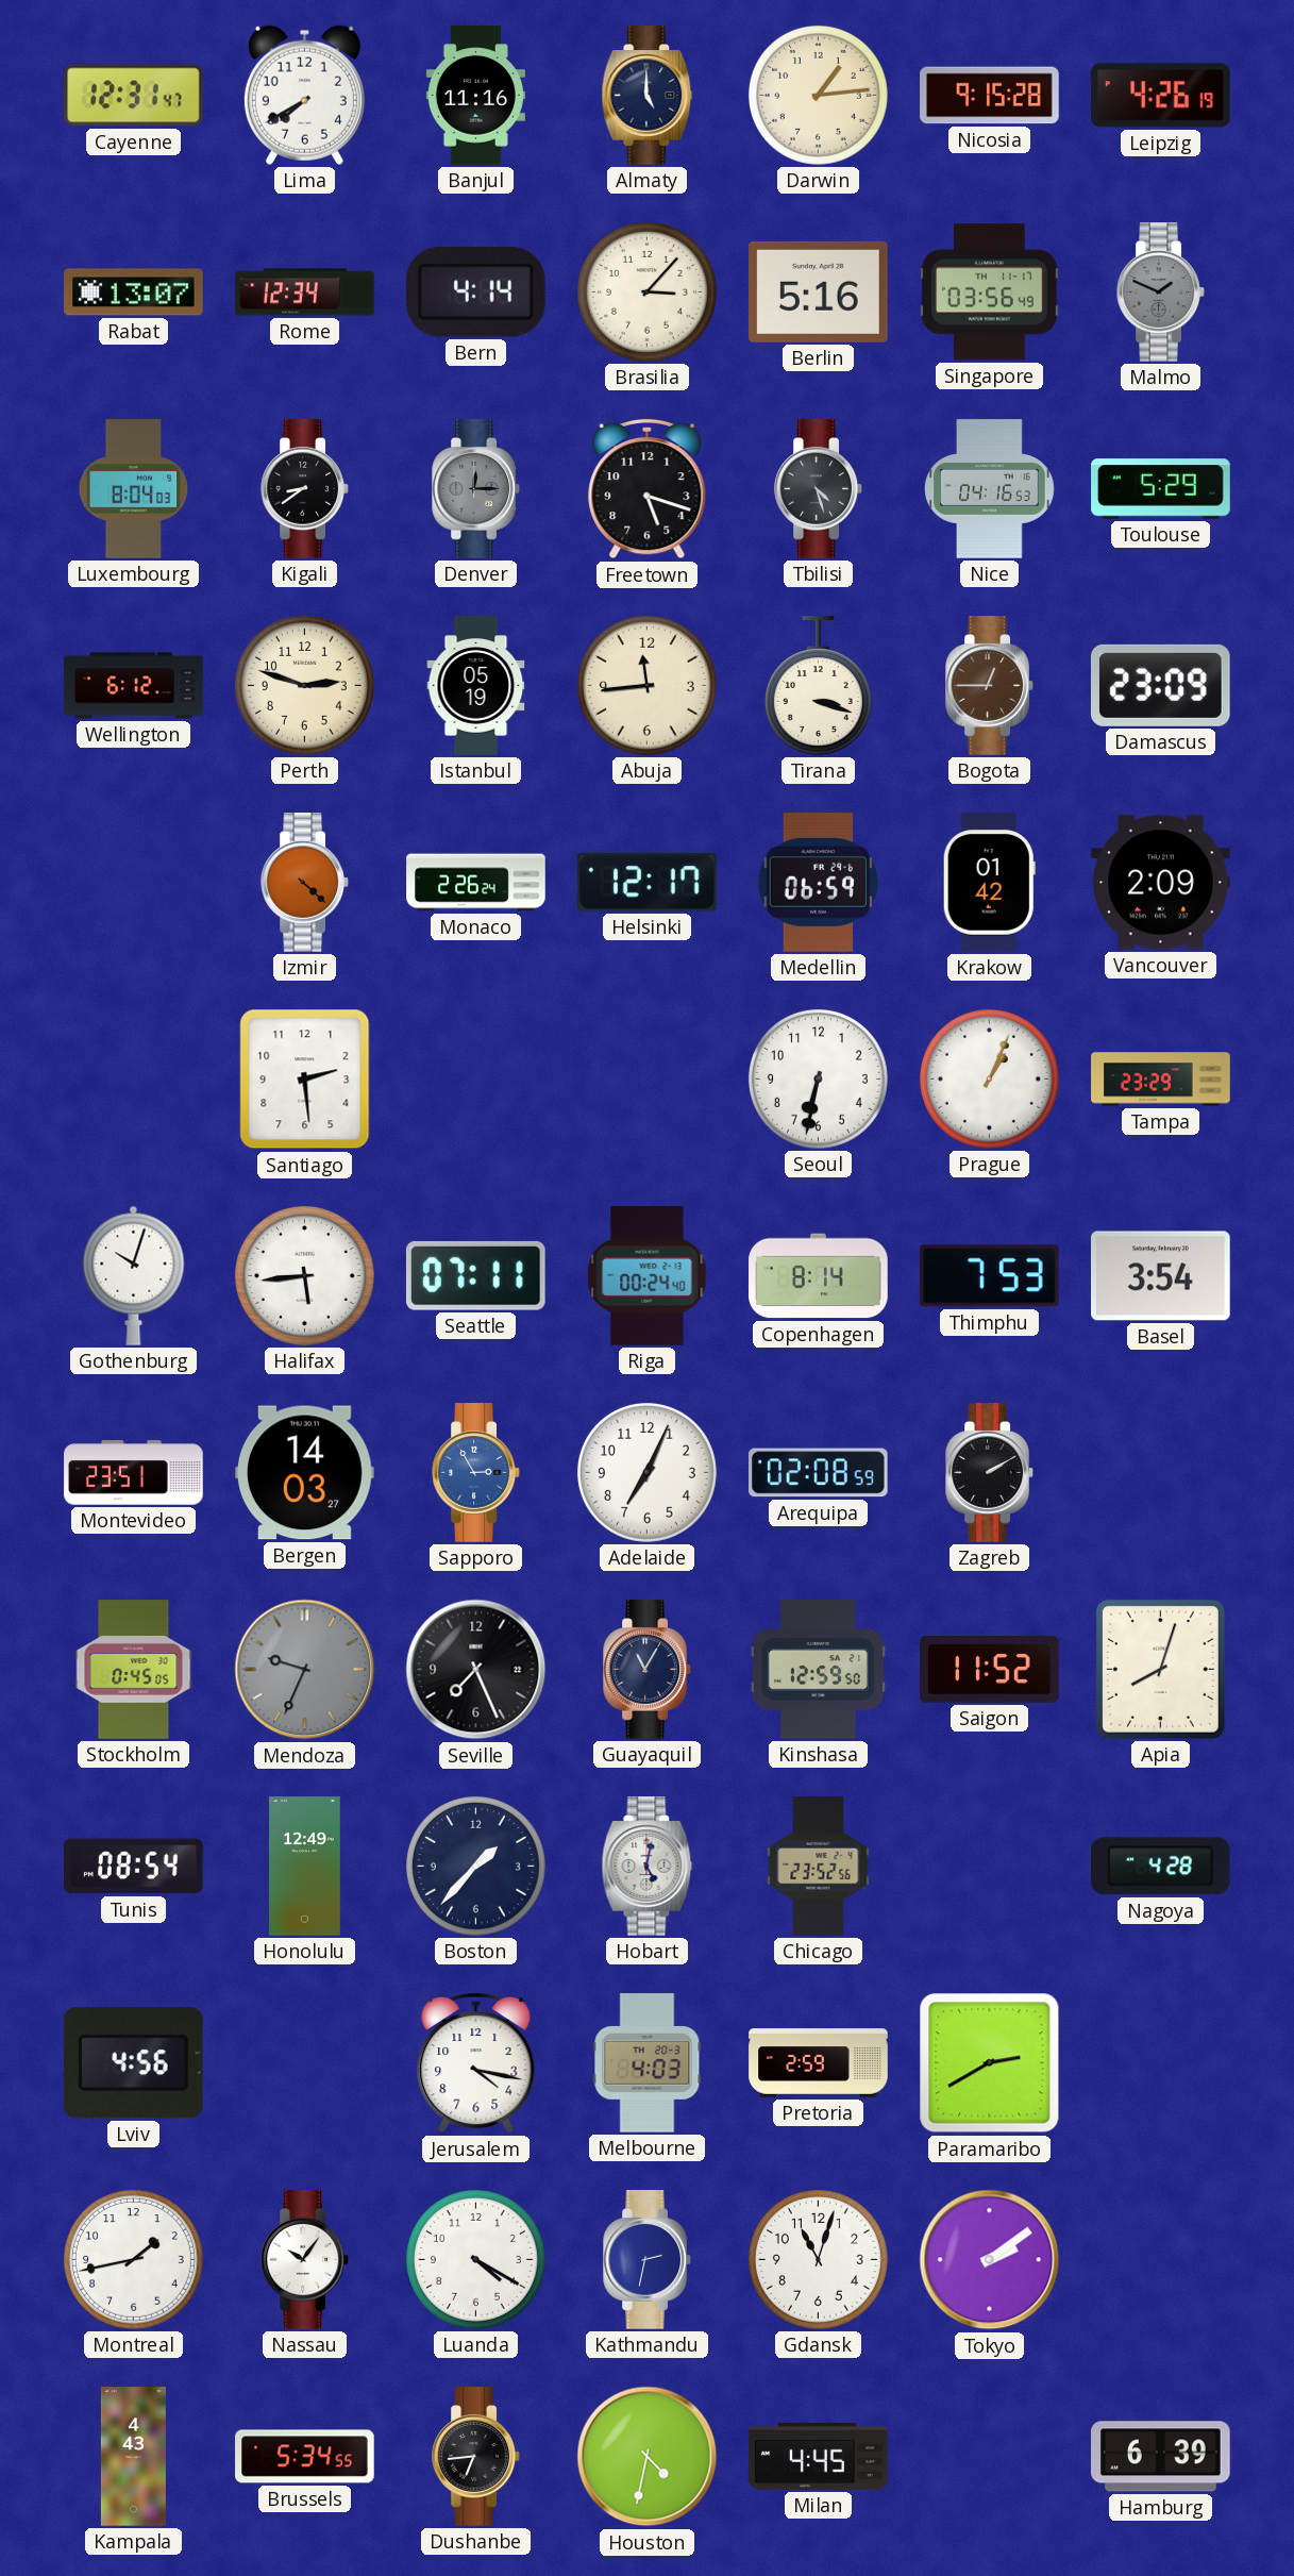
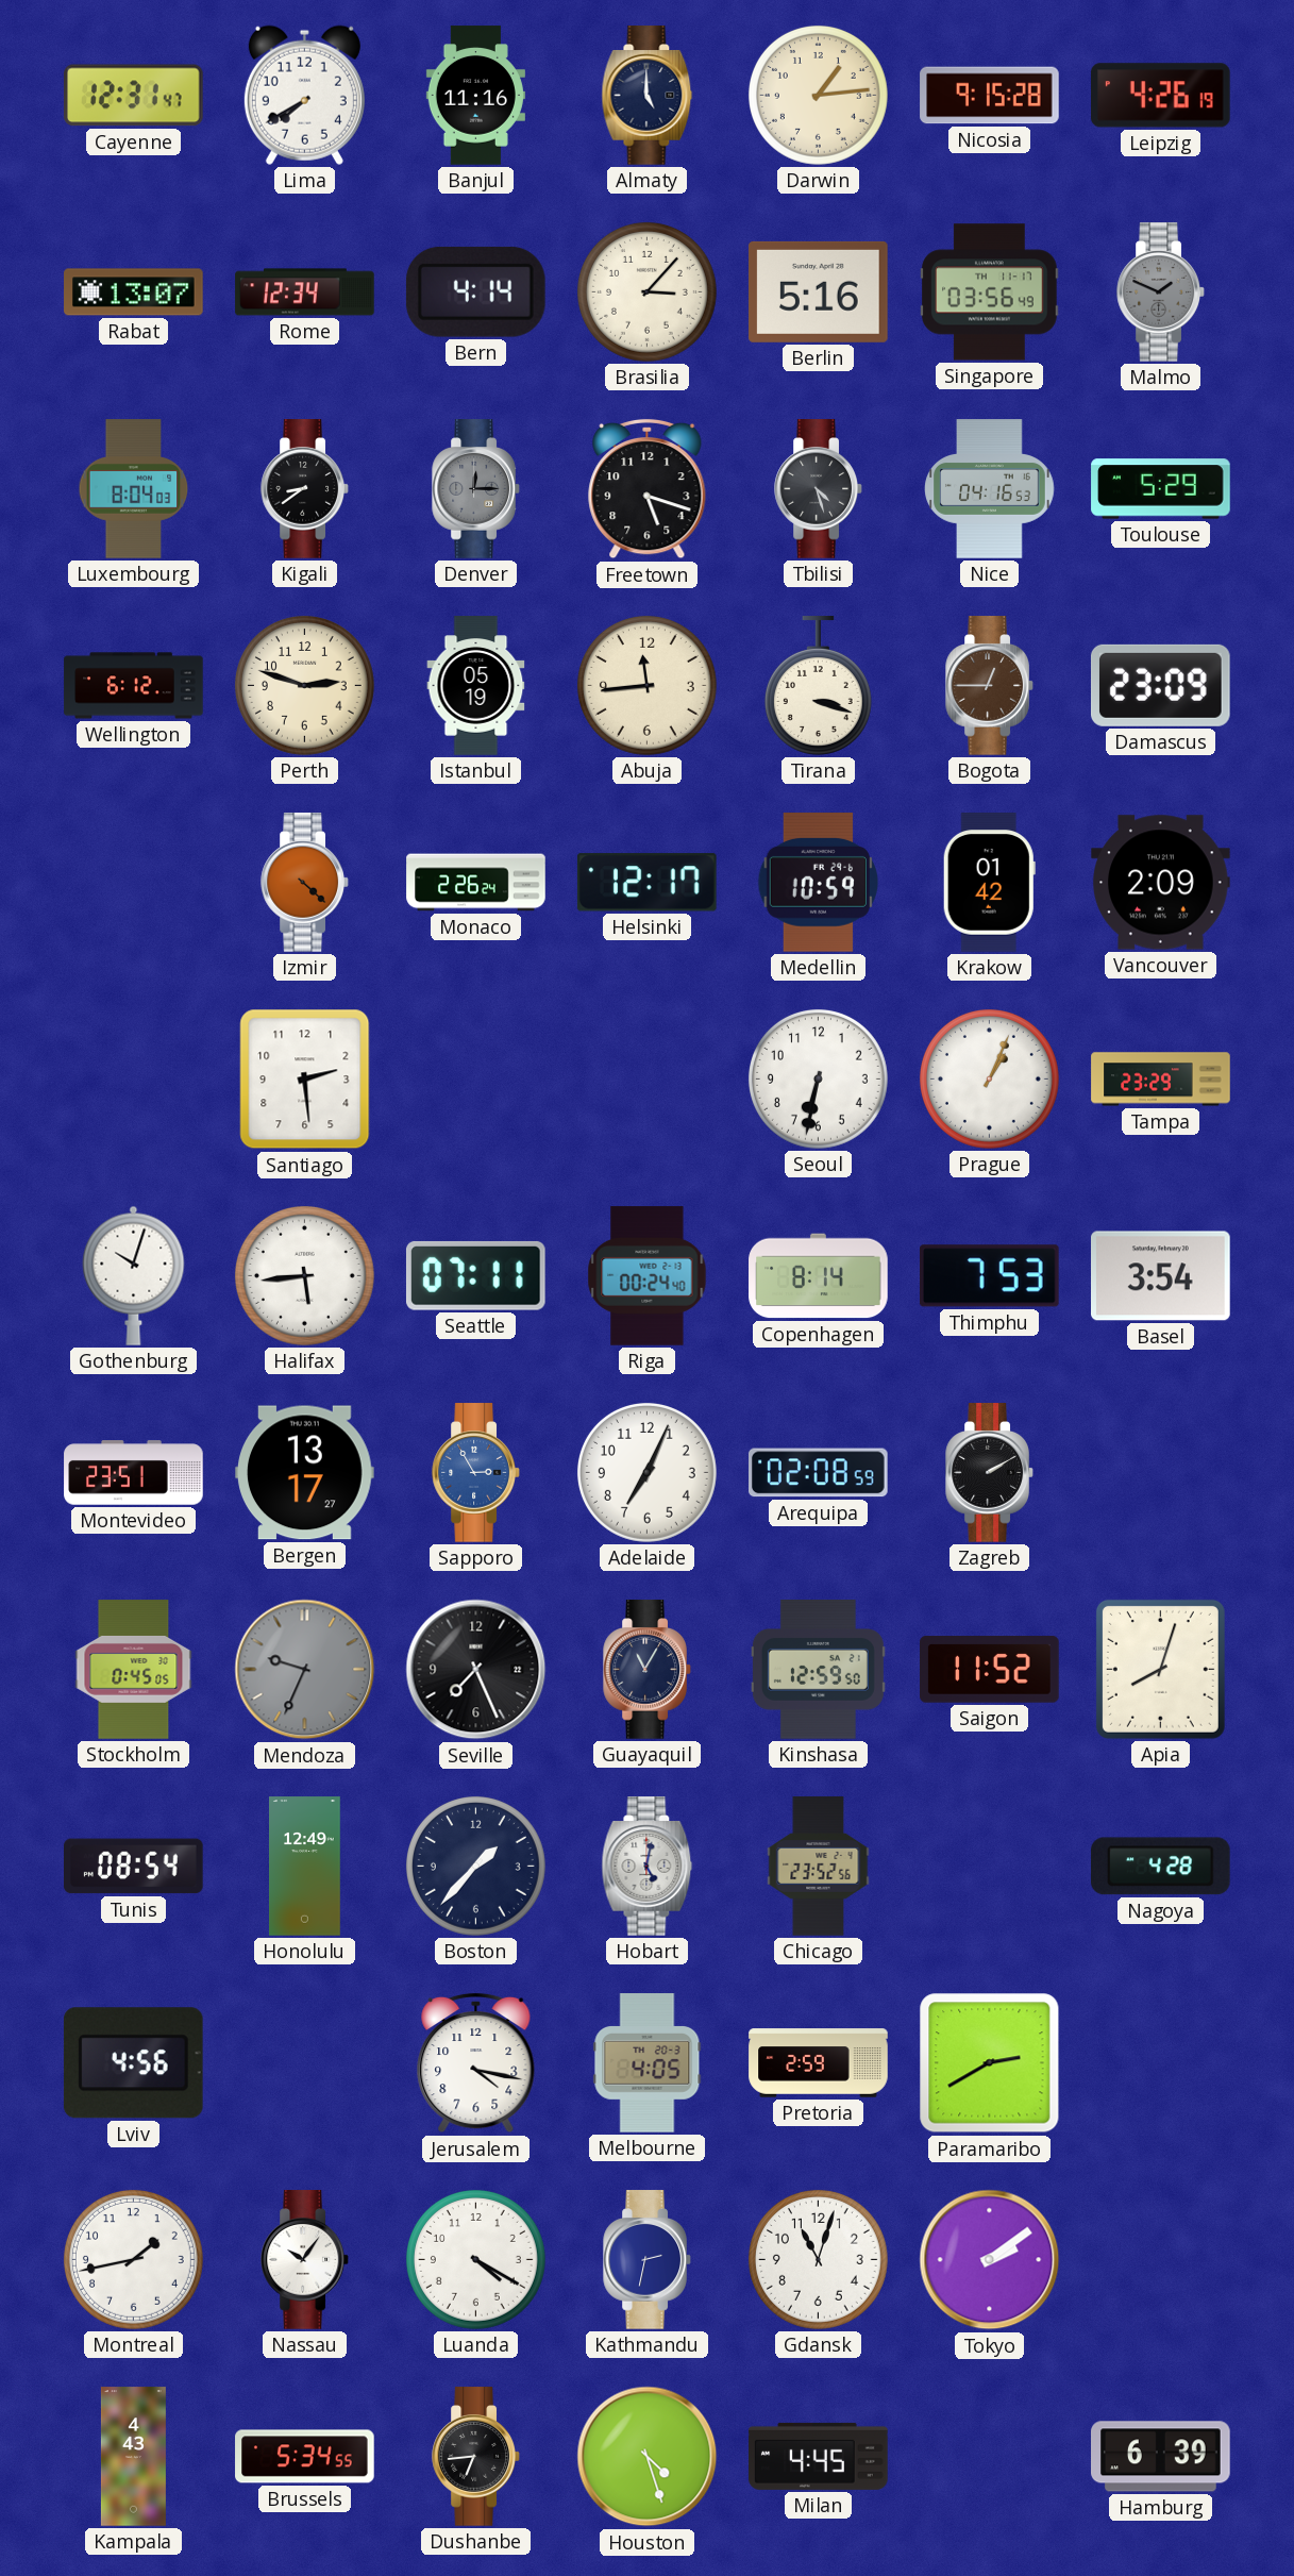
Medellin: 06:59 -> 10:59 (818, 883)
Bergen: 14:03 -> 13:17 (305, 1473)
Melbourne: 4:03 -> 4:05 (648, 2063)
Houston: 4:32 -> 4:27 (648, 2457)
